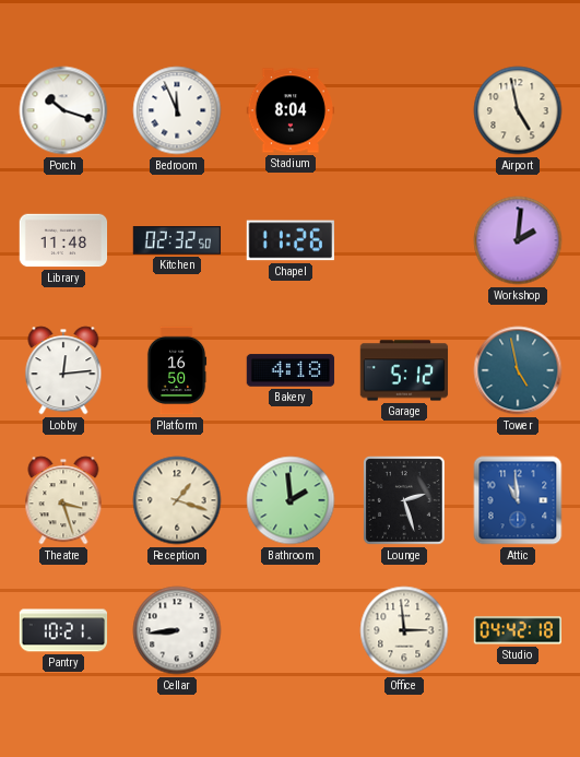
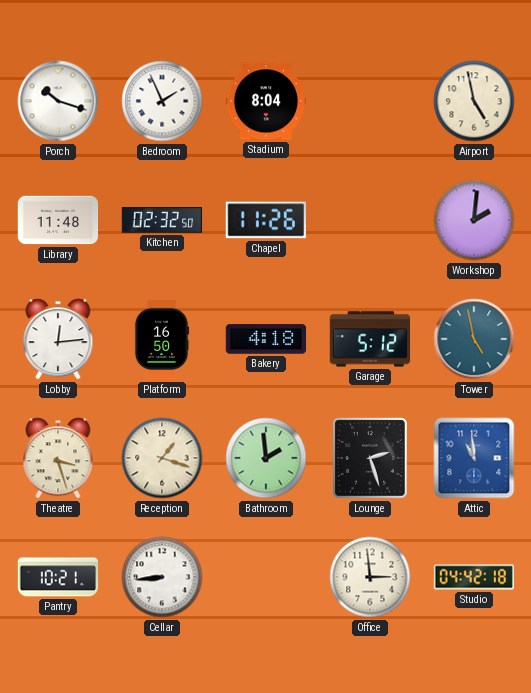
Bedroom: 11:56 -> 1:56 (162, 101)
